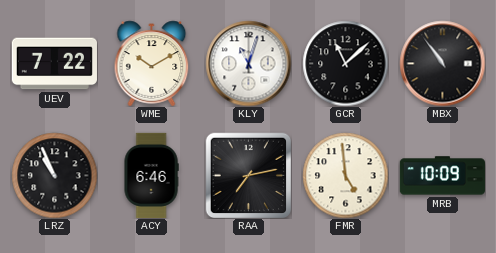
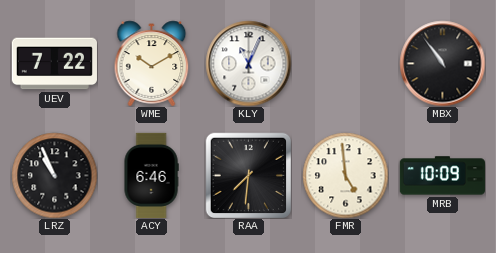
KLY: 11:03 -> 11:04 (248, 63)
GCR: 11:08 -> none (345, 63)
RAA: 7:13 -> 7:31 (248, 175)
